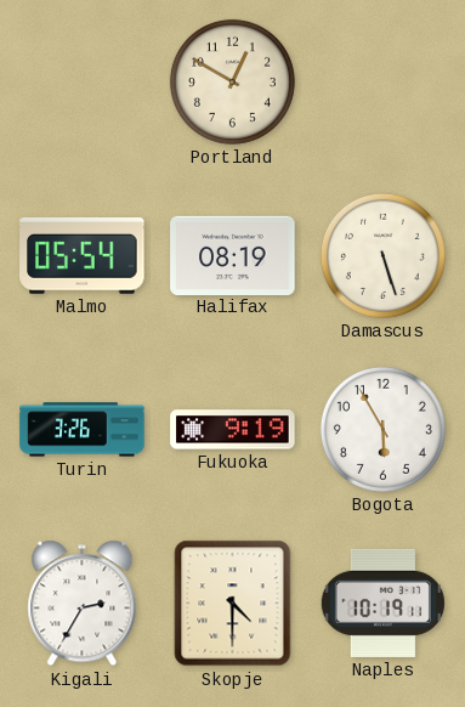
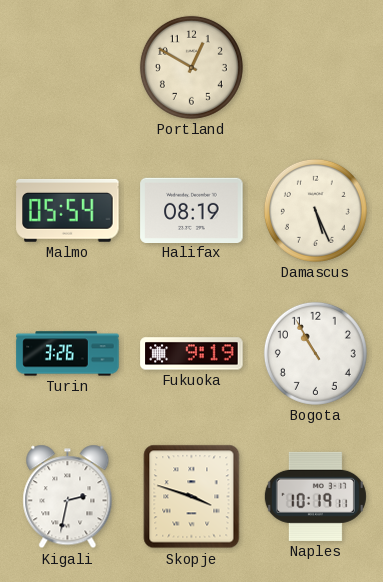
Damascus: 5:27 -> 5:26 (315, 210)
Bogota: 5:55 -> 10:55 (315, 353)
Kigali: 2:35 -> 2:32 (68, 497)
Skopje: 4:30 -> 3:48 (192, 497)
